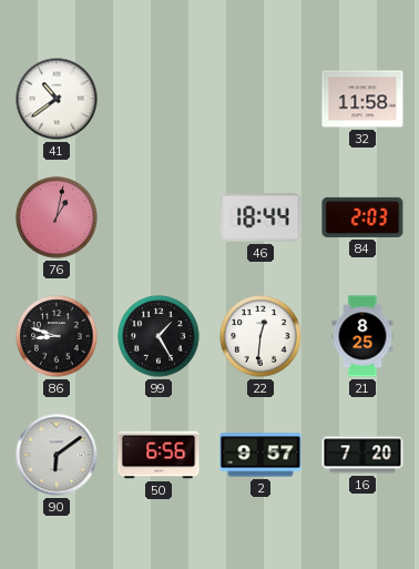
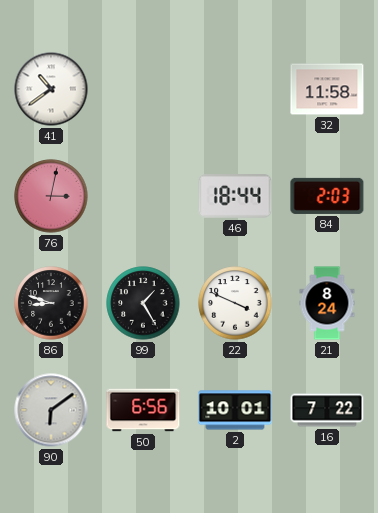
76: 1:02 -> 3:02 (51, 196)
22: 12:31 -> 3:49 (235, 303)
21: 8:25 -> 8:24 (327, 303)
2: 9:57 -> 10:01 (235, 410)
16: 7:20 -> 7:22 (327, 410)
